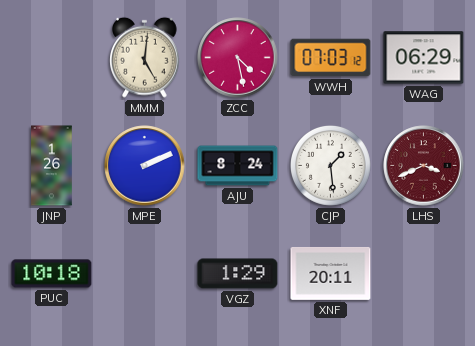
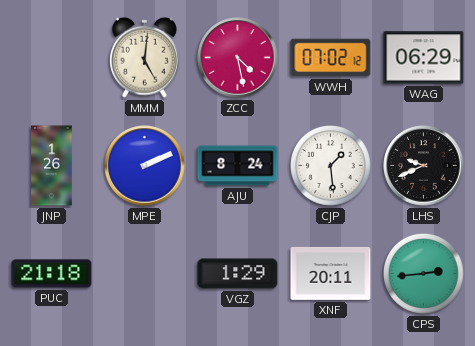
WWH: 07:03 -> 07:02 (331, 58)
LHS: 3:41 -> 9:41 (424, 166)
LHS dial: burgundy -> black (424, 166)
PUC: 10:18 -> 21:18 (52, 274)
CPS: none -> 2:44 (423, 273)
